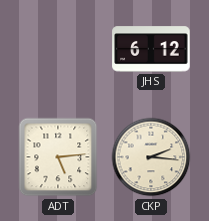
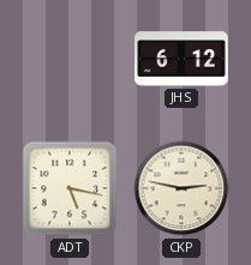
ADT: 5:14 -> 5:17 (70, 188)
CKP: 2:16 -> 2:47 (181, 188)
